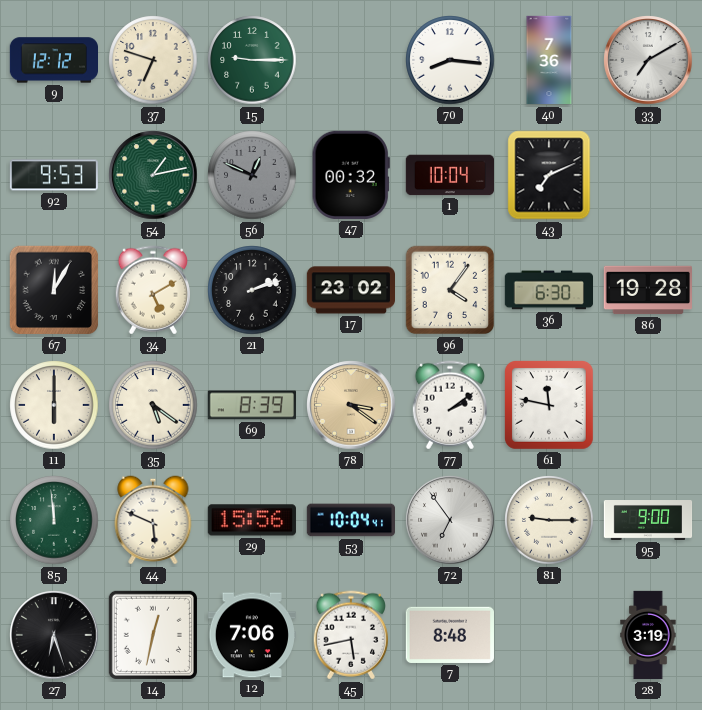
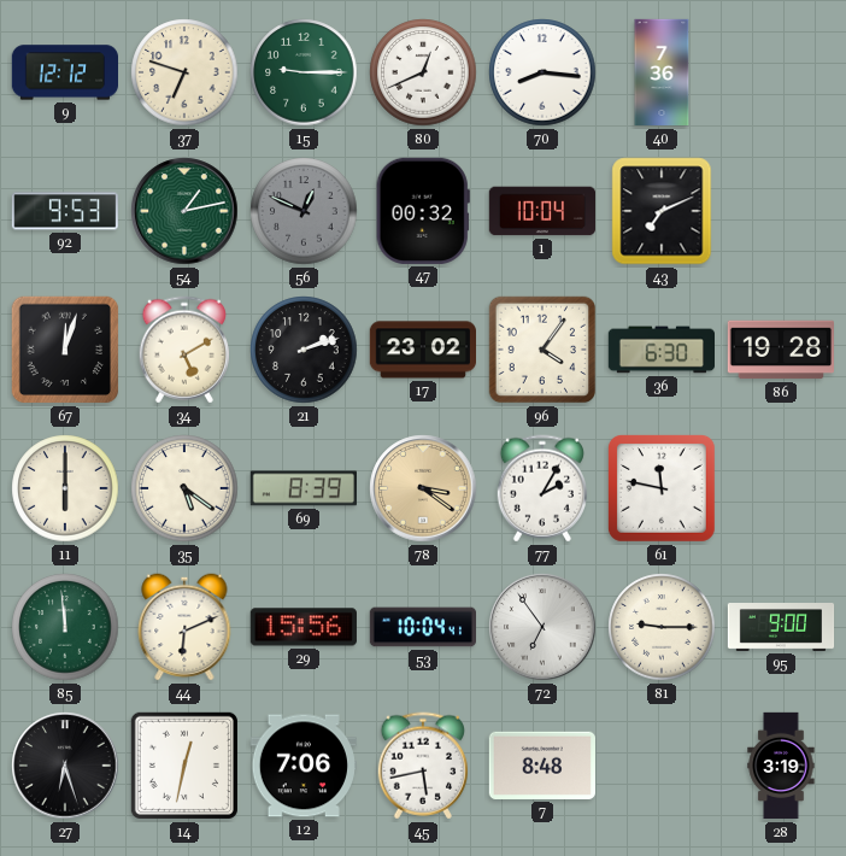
80: none -> 12:41 (423, 72)
33: 7:10 -> none (648, 60)
67: 12:05 -> 12:03 (65, 350)
77: 2:09 -> 2:05 (541, 488)
44: 5:49 -> 6:11 (184, 627)
